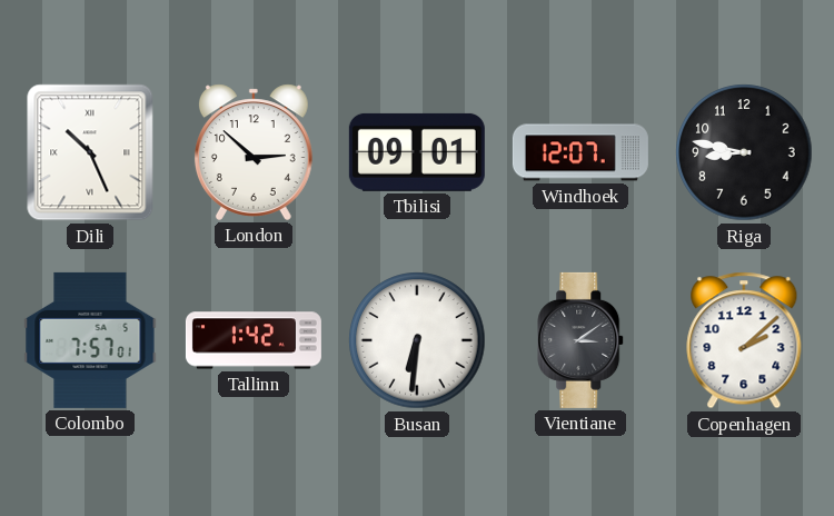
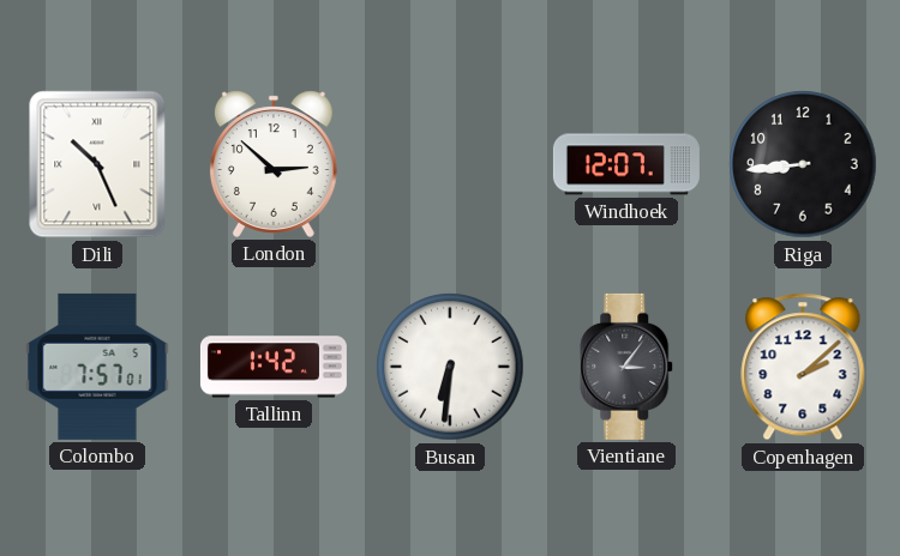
Tbilisi: 09:01 -> none (417, 152)
Riga: 8:47 -> 8:44 (803, 164)
Vientiane: 3:09 -> 3:06 (628, 367)
